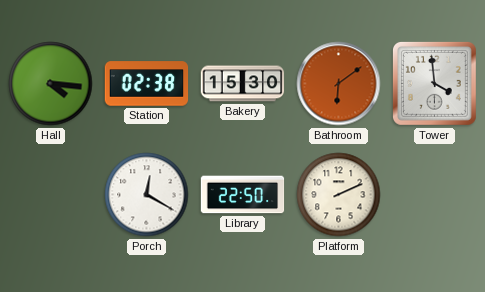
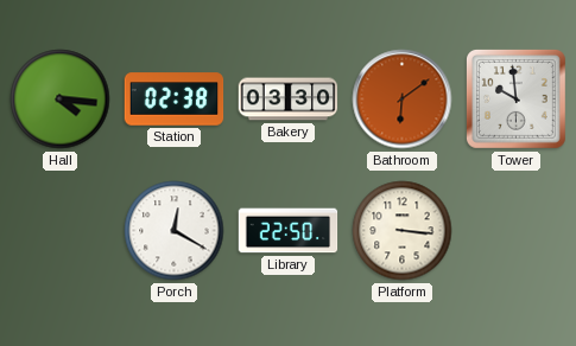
Bakery: 15:30 -> 03:30 (289, 100)
Tower: 3:59 -> 9:59 (515, 98)
Platform: 2:11 -> 3:16 (403, 231)
